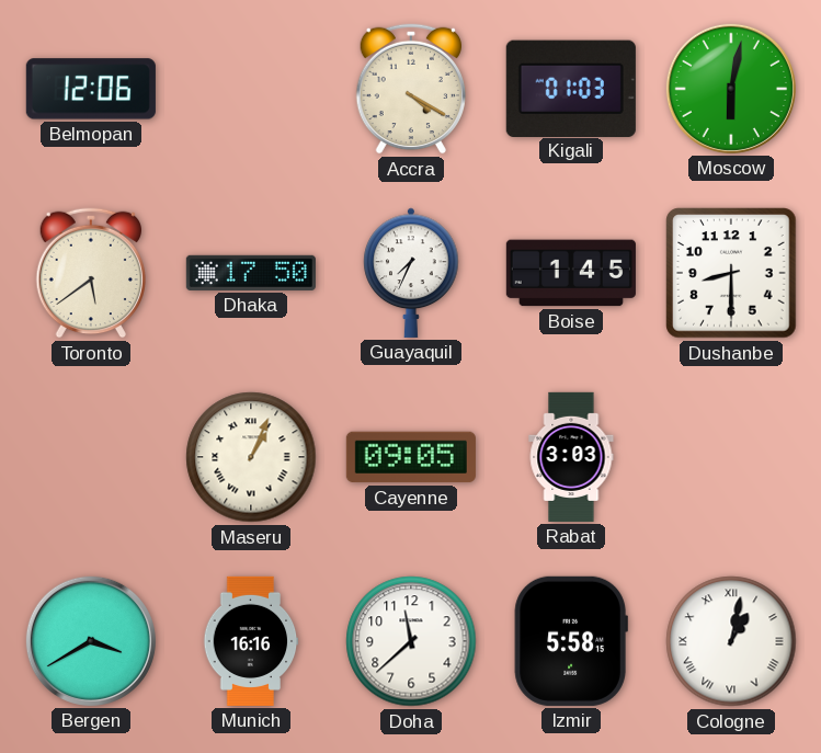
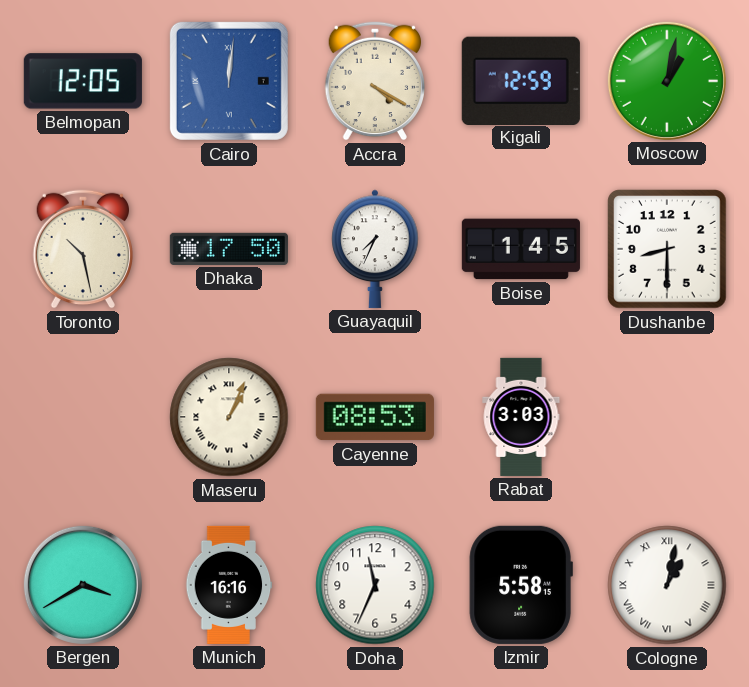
Belmopan: 12:06 -> 12:05 (83, 81)
Cairo: none -> 12:01 (229, 81)
Kigali: 01:03 -> 12:59 (521, 80)
Moscow: 6:02 -> 1:02 (667, 81)
Toronto: 5:39 -> 10:28 (82, 249)
Cayenne: 09:05 -> 08:53 (375, 417)
Doha: 11:38 -> 11:34 (375, 585)
